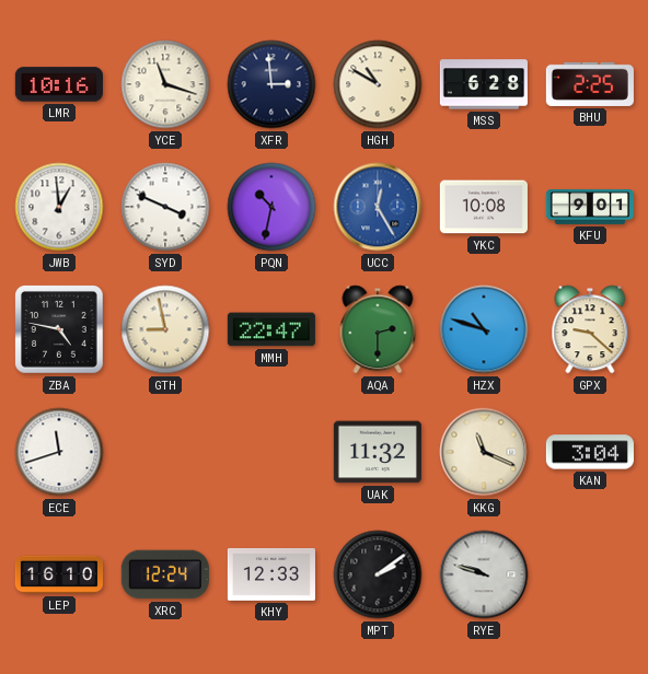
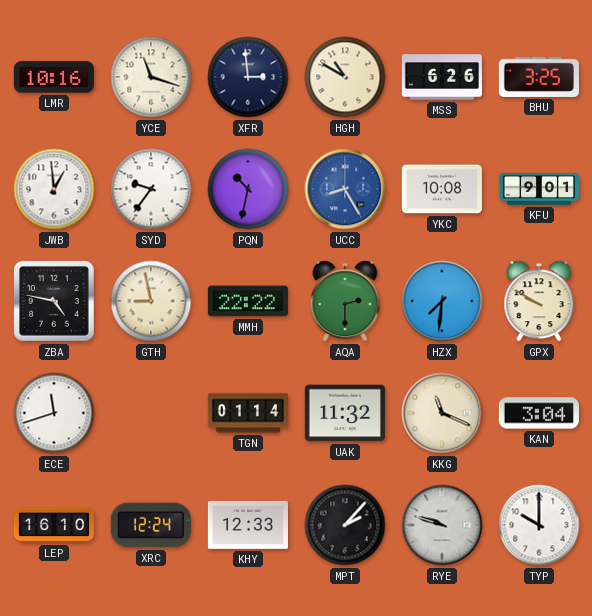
MSS: 6:28 -> 6:26 (442, 77)
BHU: 2:25 -> 3:25 (539, 77)
SYD: 3:49 -> 9:36 (151, 189)
UCC: 12:25 -> 8:25 (345, 189)
MMH: 22:47 -> 22:22 (248, 301)
HZX: 10:48 -> 7:31 (442, 301)
GPX: 9:22 -> 9:50 (539, 301)
TGN: none -> 01:14 (247, 413)
MPT: 2:09 -> 2:07 (345, 525)
TYP: none -> 10:00 (539, 525)
